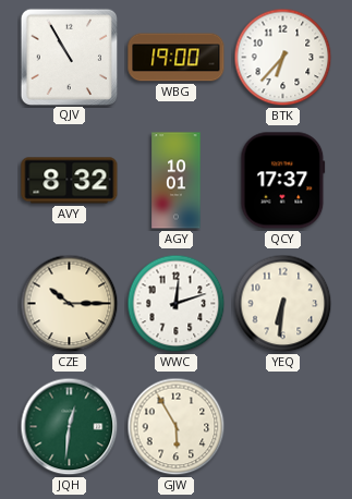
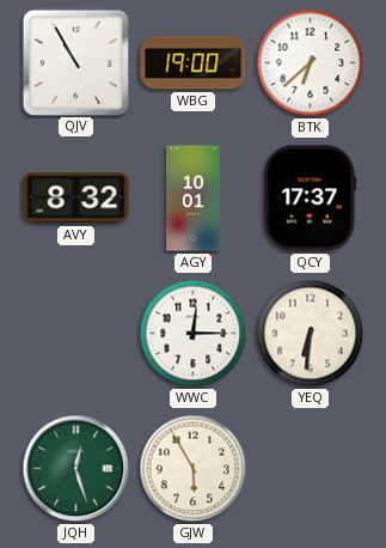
BTK: 6:37 -> 6:38 (311, 63)
CZE: 10:15 -> none (70, 304)
WWC: 12:12 -> 12:15 (194, 334)
JQH: 12:31 -> 12:27 (76, 469)
